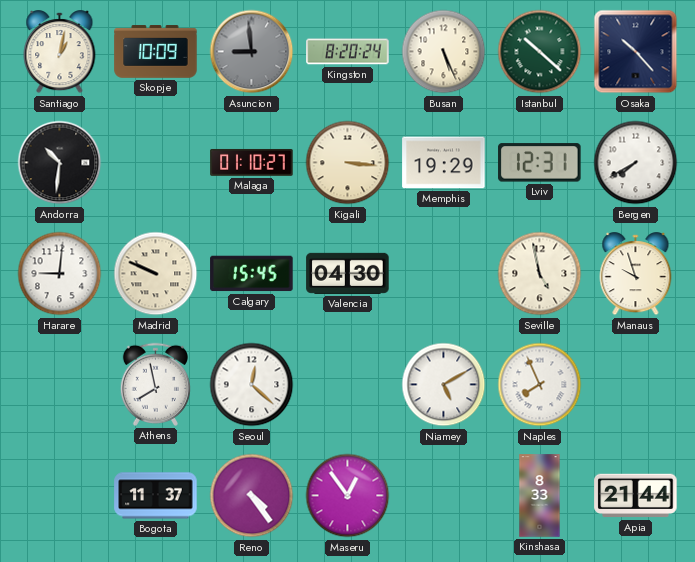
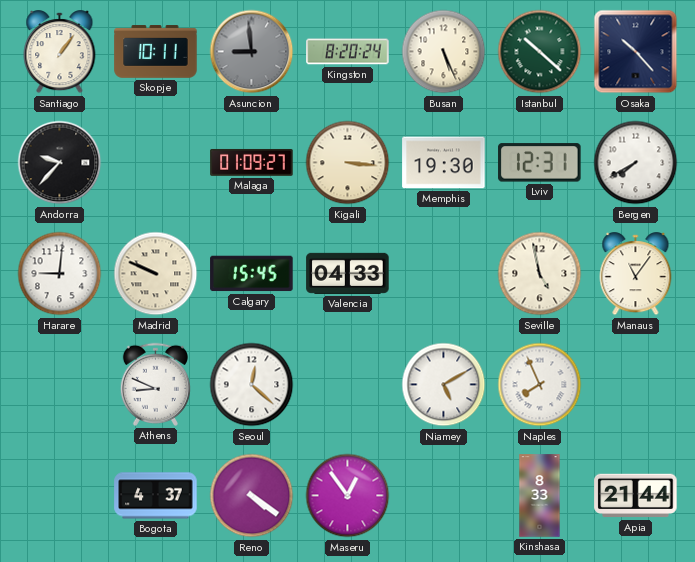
Santiago: 1:02 -> 1:06 (60, 52)
Skopje: 10:09 -> 10:11 (156, 52)
Andorra: 10:31 -> 9:37 (60, 163)
Malaga: 01:10 -> 01:09 (252, 162)
Memphis: 19:29 -> 19:30 (444, 163)
Valencia: 04:30 -> 04:33 (348, 273)
Manaus: 9:57 -> 11:06 (636, 274)
Athens: 7:58 -> 8:49 (155, 384)
Bogota: 11:37 -> 4:37 (156, 496)
Reno: 4:24 -> 4:21 (252, 496)
